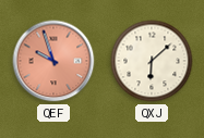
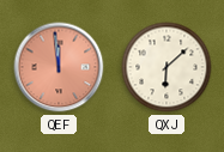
QEF: 9:57 -> 11:59 (59, 67)
